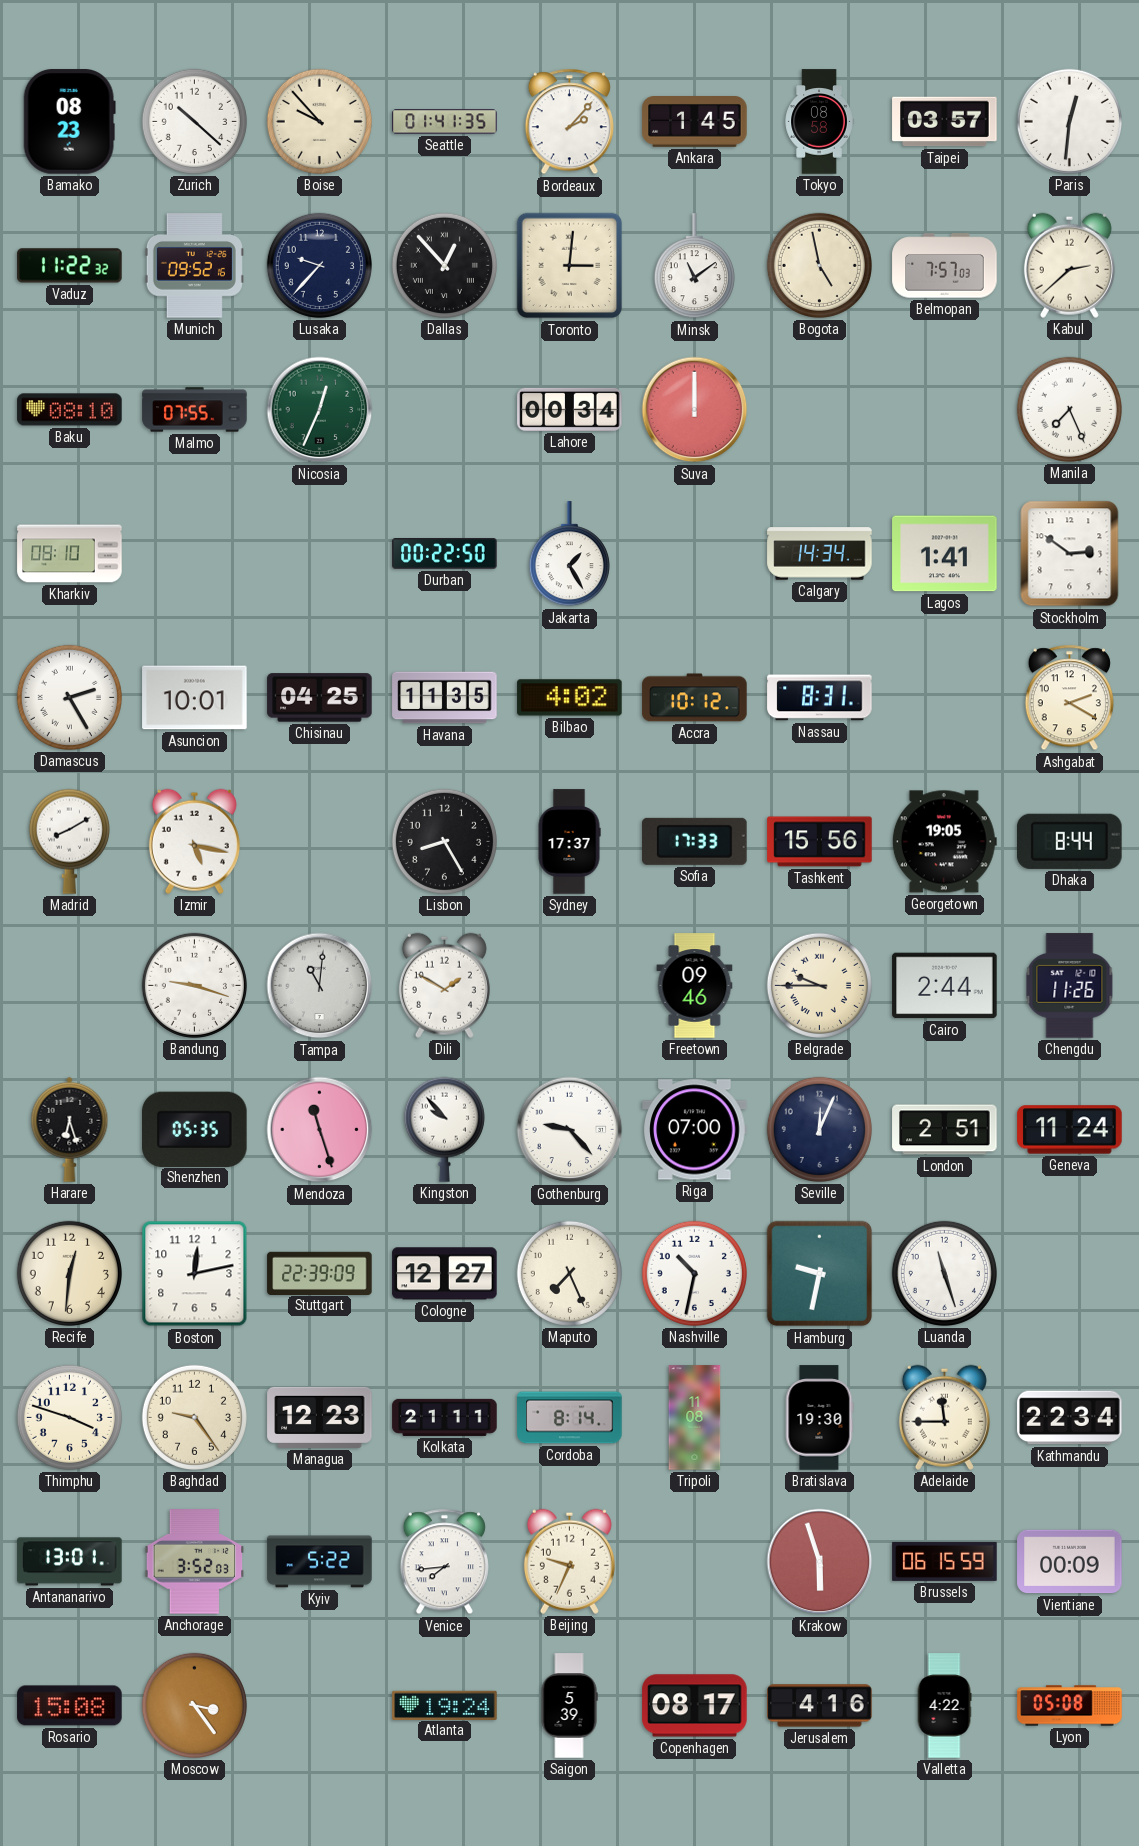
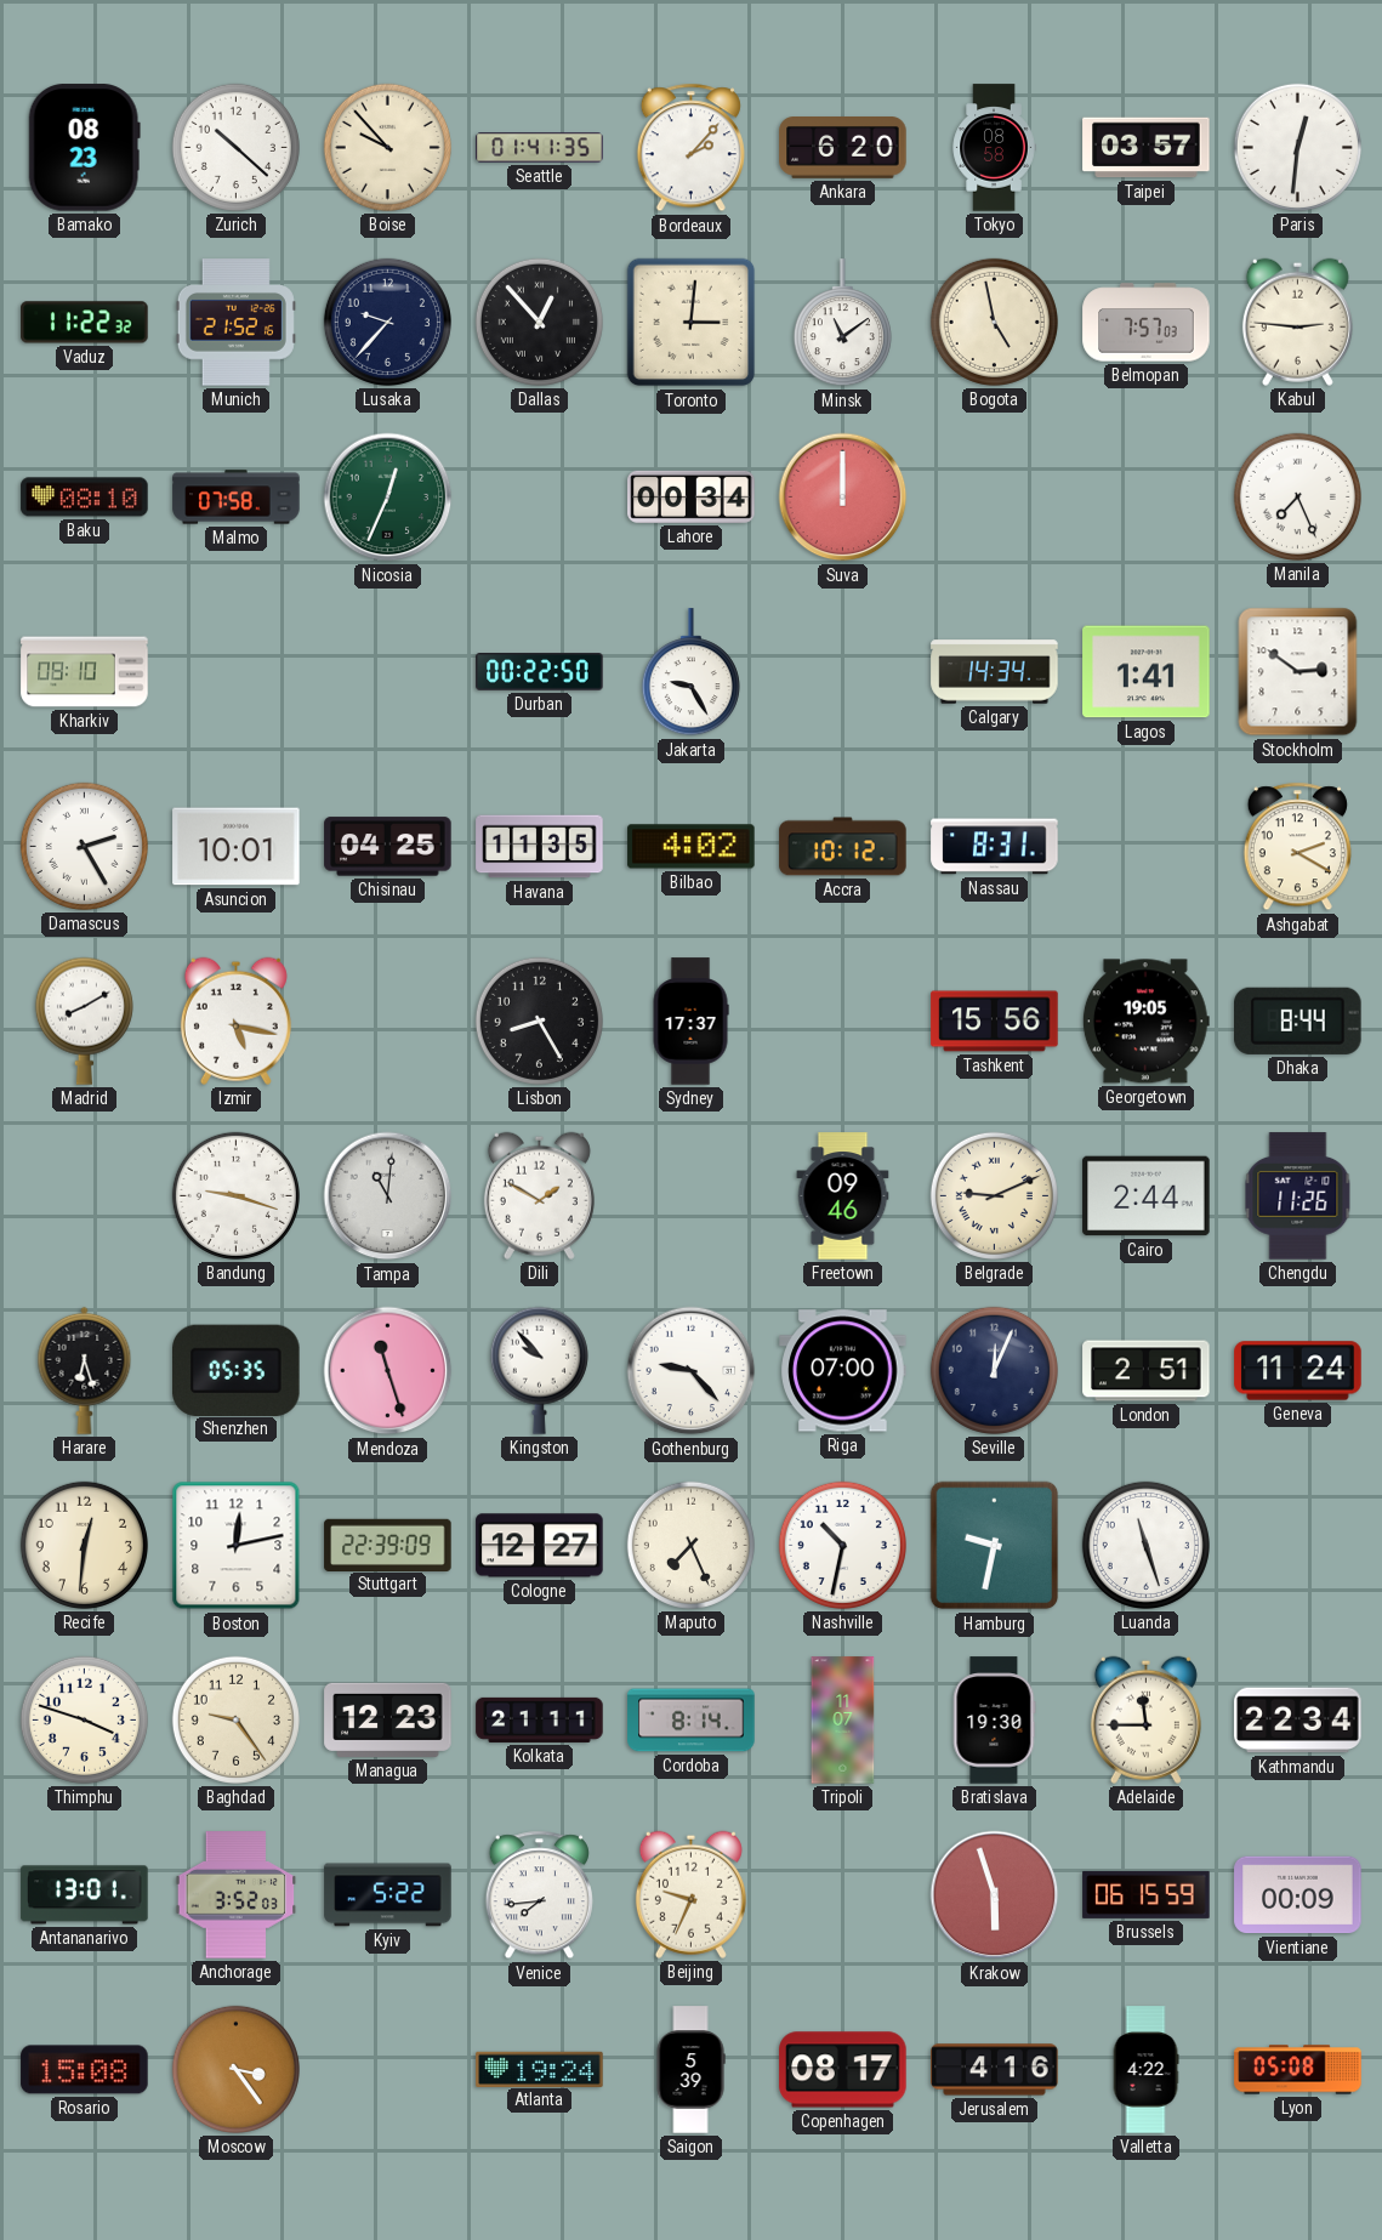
Ankara: 1:45 -> 6:20 (843, 148)
Munich: 09:52 -> 21:52 (235, 323)
Kabul: 2:38 -> 2:46 (1297, 322)
Malmo: 07:55 -> 07:58 (237, 498)
Jakarta: 1:25 -> 9:25 (690, 672)
Sofia: 17:33 -> none (695, 841)
Belgrade: 9:45 -> 9:11 (994, 1195)
Tripoli: 11:08 -> 11:07 (843, 1721)
